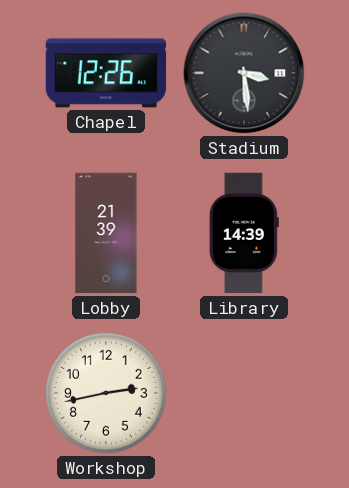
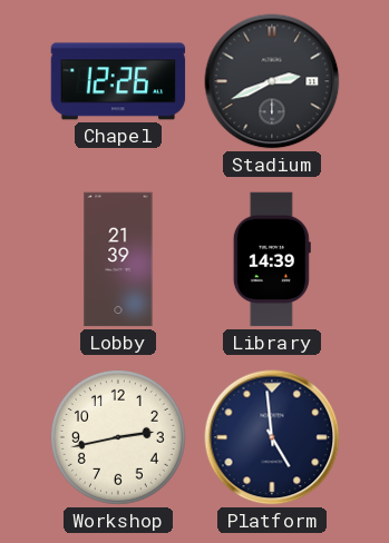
Stadium: 3:29 -> 2:41 (272, 81)
Platform: none -> 4:59 (272, 437)
